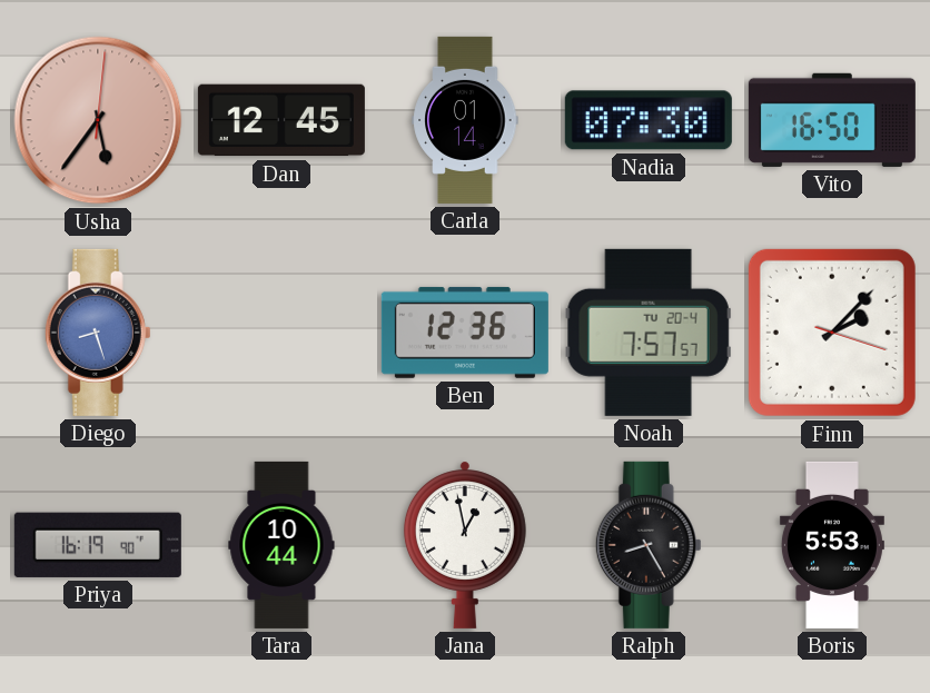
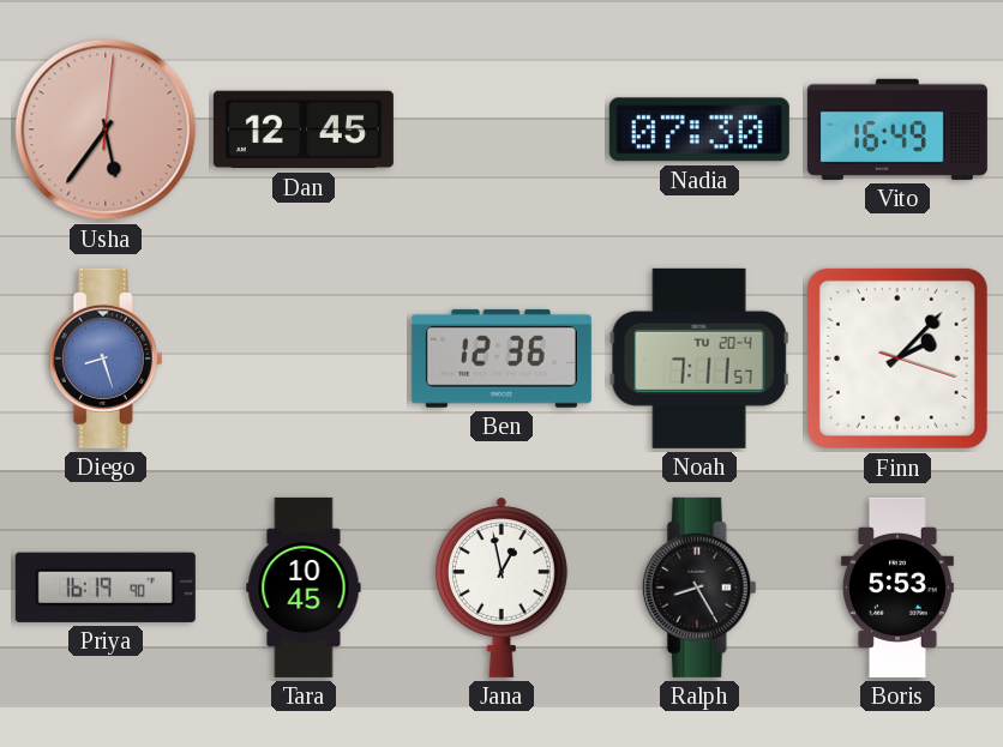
Carla: 01:14 -> none (465, 120)
Vito: 16:50 -> 16:49 (897, 129)
Noah: 7:57 -> 7:11 (699, 359)
Tara: 10:44 -> 10:45 (304, 588)
